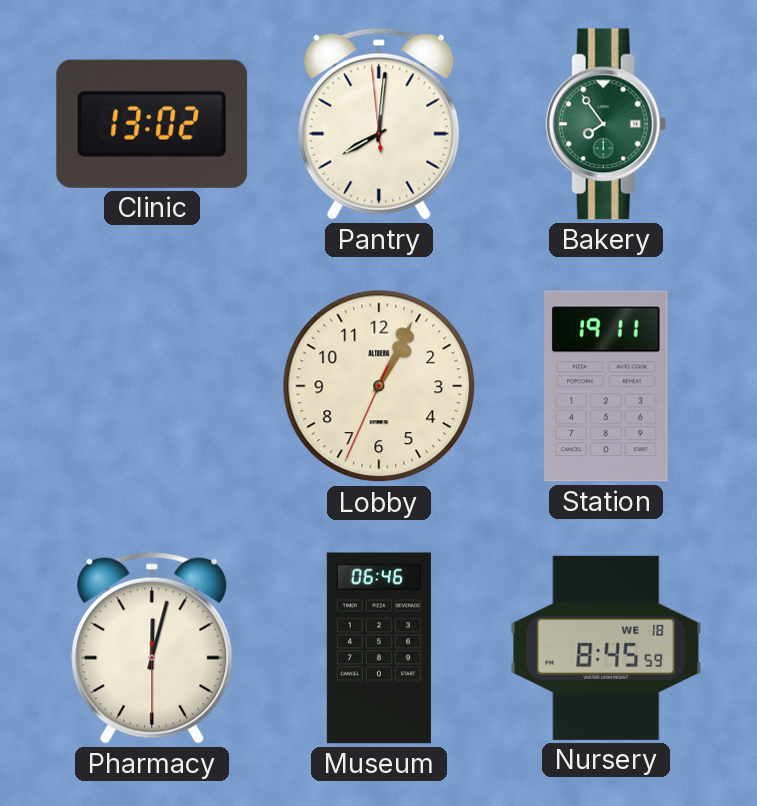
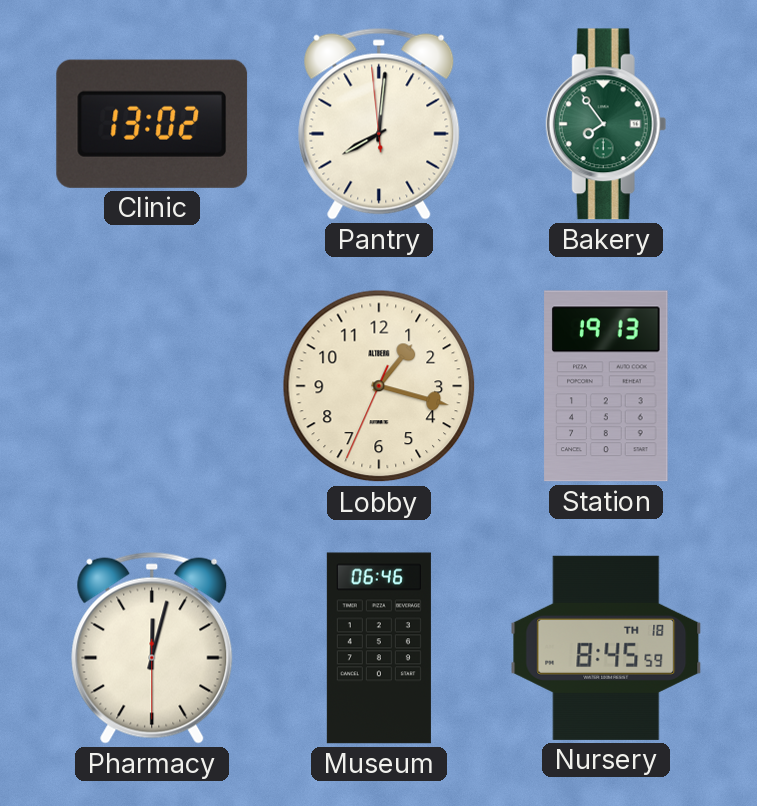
Lobby: 1:04 -> 1:17 (379, 386)
Station: 19:11 -> 19:13 (606, 386)
Nursery date: WE 18 -> TH 18 (606, 648)
